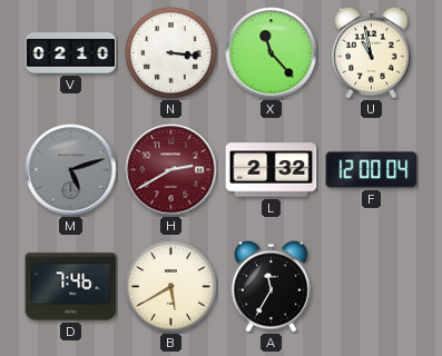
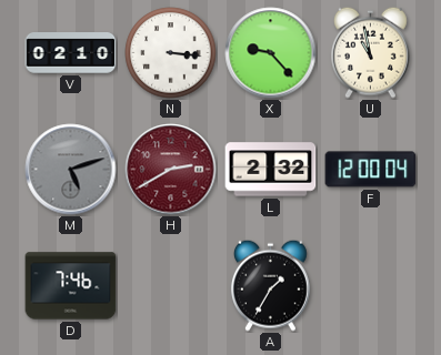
X: 11:23 -> 9:23 (271, 53)
B: 5:40 -> none (171, 287)
A: 11:35 -> 1:35 (270, 285)
